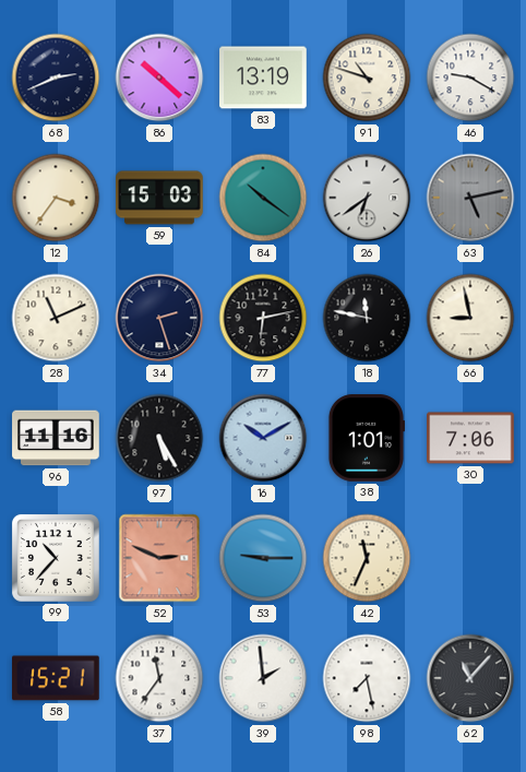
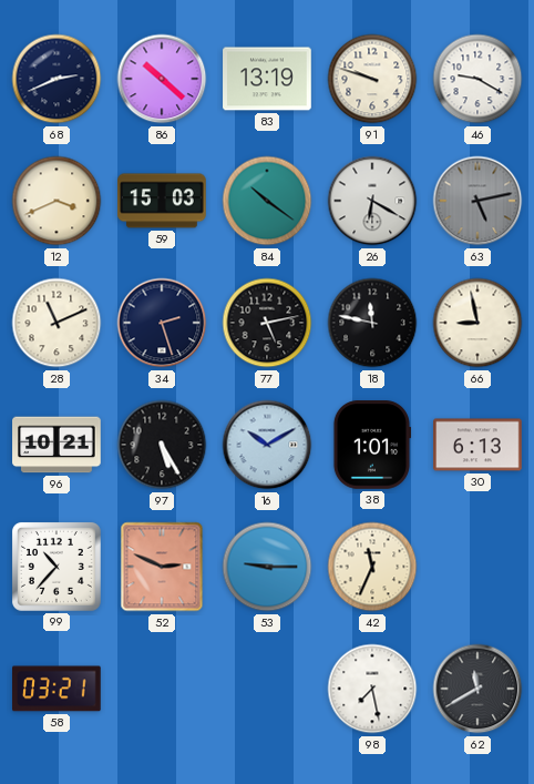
91: 10:48 -> 9:48 (372, 79)
12: 3:36 -> 3:41 (57, 201)
26: 6:39 -> 6:20 (372, 201)
77: 6:13 -> 5:13 (267, 323)
96: 11:16 -> 10:21 (57, 445)
30: 7:06 -> 6:13 (477, 445)
58: 15:21 -> 03:21 (58, 689)
37: 11:36 -> none (159, 678)
39: 1:59 -> none (263, 678)
62: 11:07 -> 11:40 (477, 689)
